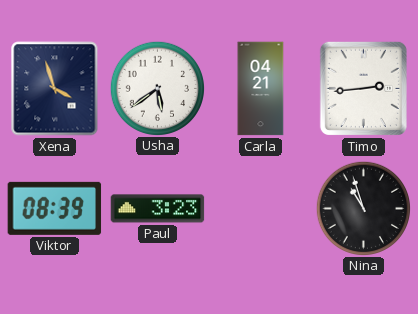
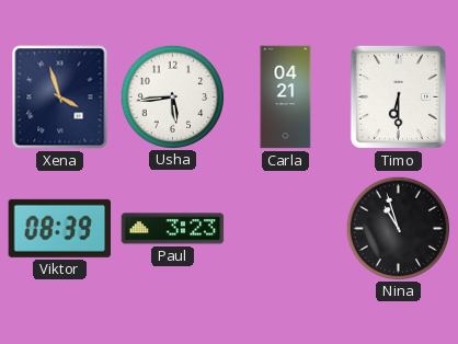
Usha: 5:39 -> 5:44 (172, 96)
Timo: 2:44 -> 6:30 (398, 96)
